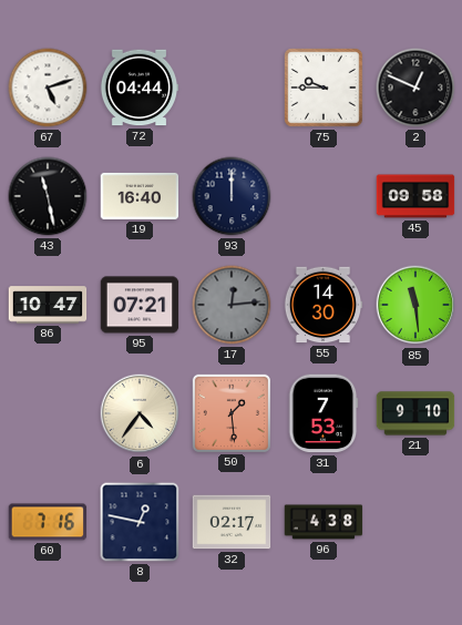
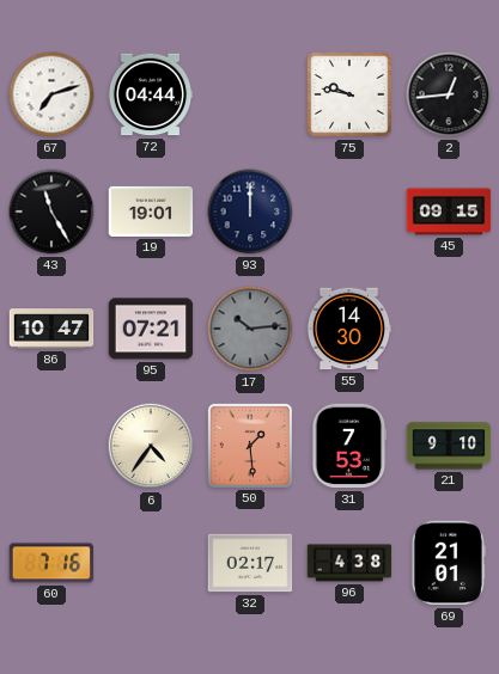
67: 5:12 -> 7:12 (51, 94)
75: 9:45 -> 9:47 (349, 94)
2: 12:49 -> 12:44 (449, 94)
43: 11:28 -> 11:25 (51, 212)
19: 16:40 -> 19:01 (151, 212)
45: 09:58 -> 09:15 (449, 212)
17: 12:14 -> 10:14 (250, 329)
85: 11:29 -> none (415, 305)
8: 12:47 -> none (140, 522)
69: none -> 21:01 (449, 563)
